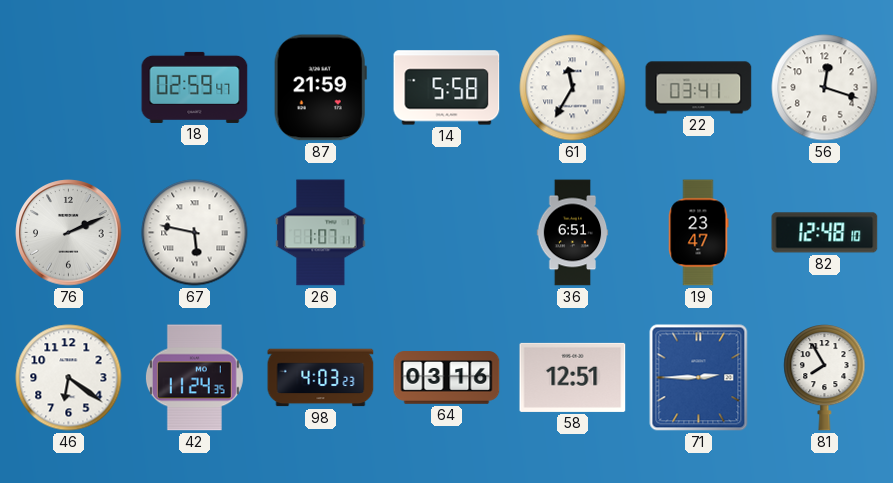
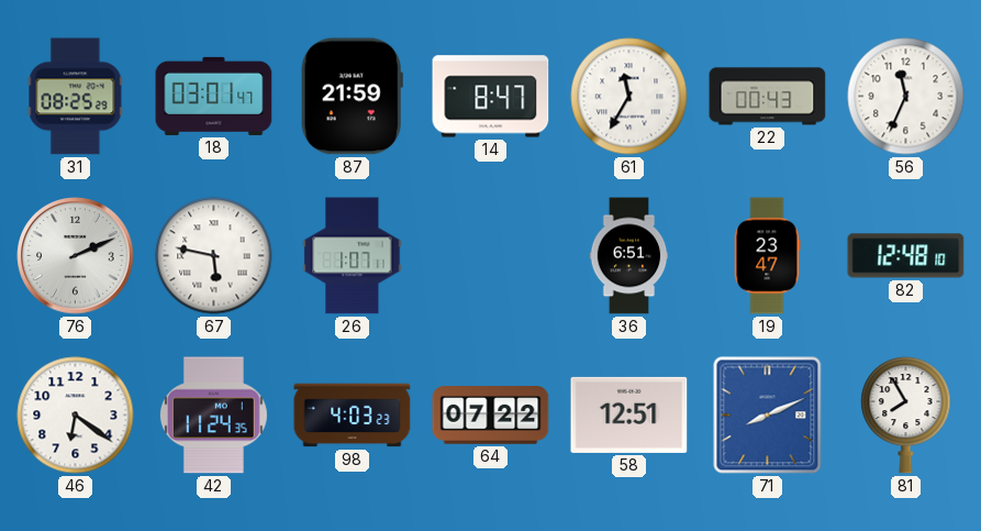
31: none -> 08:25 (76, 97)
18: 02:59 -> 03:01 (214, 96)
14: 5:58 -> 8:47 (491, 97)
22: 03:41 -> 00:43 (768, 97)
56: 12:18 -> 11:34 (906, 97)
64: 03:16 -> 07:22 (491, 416)
71: 2:45 -> 8:11 (768, 416)
